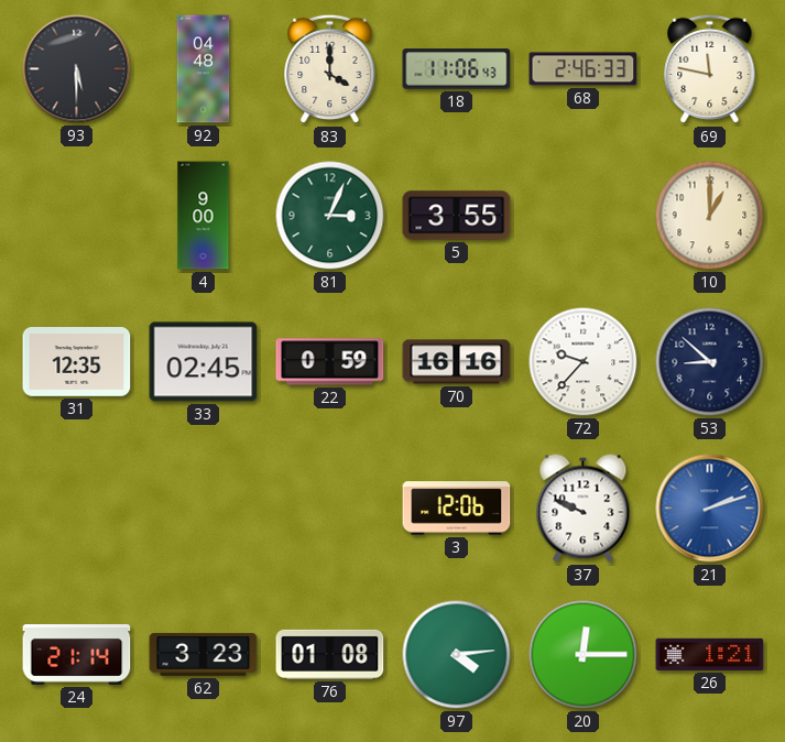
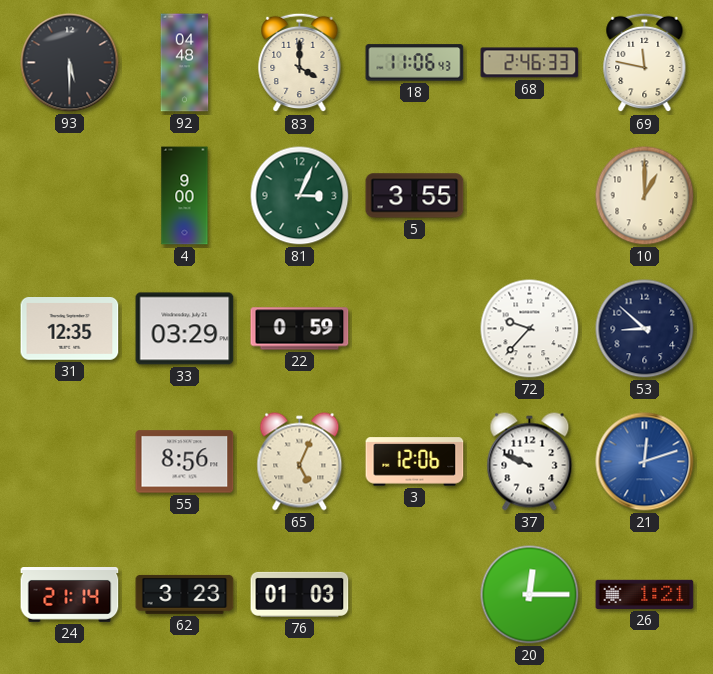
33: 02:45 -> 03:29 (185, 329)
70: 16:16 -> none (457, 362)
55: none -> 8:56 (185, 462)
65: none -> 5:04 (300, 462)
21: 2:12 -> 12:12 (645, 462)
76: 01:08 -> 01:03 (300, 594)
97: 4:14 -> none (457, 655)
